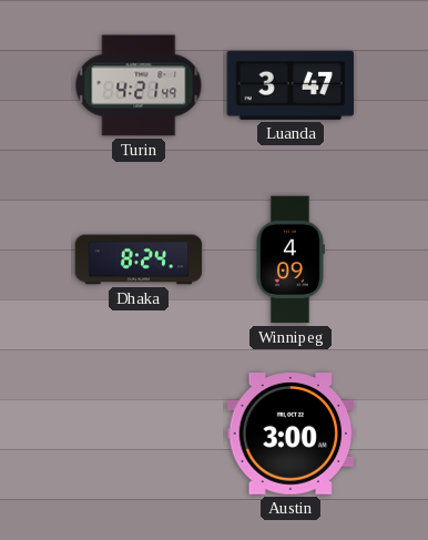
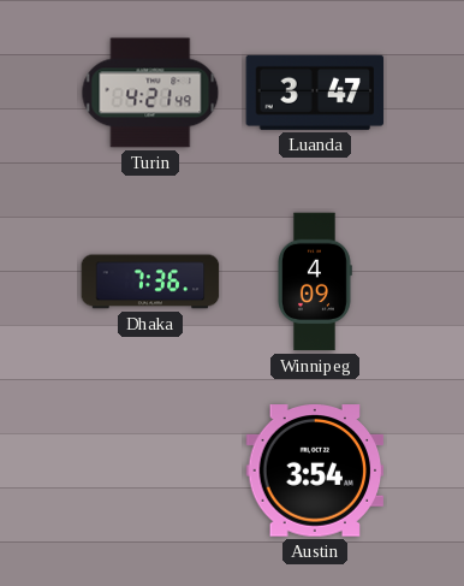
Dhaka: 8:24 -> 7:36 (150, 282)
Austin: 3:00 -> 3:54 (315, 470)
